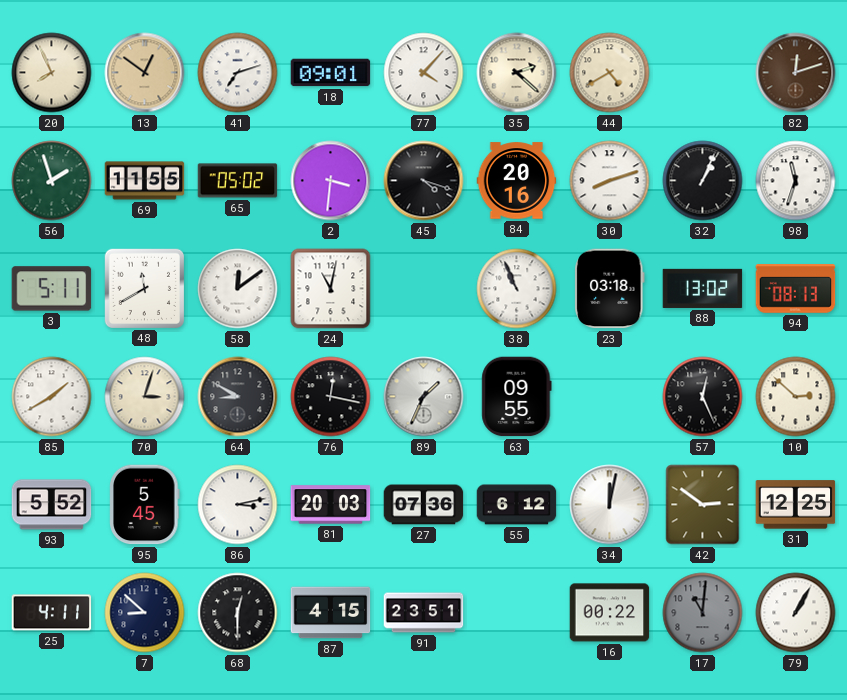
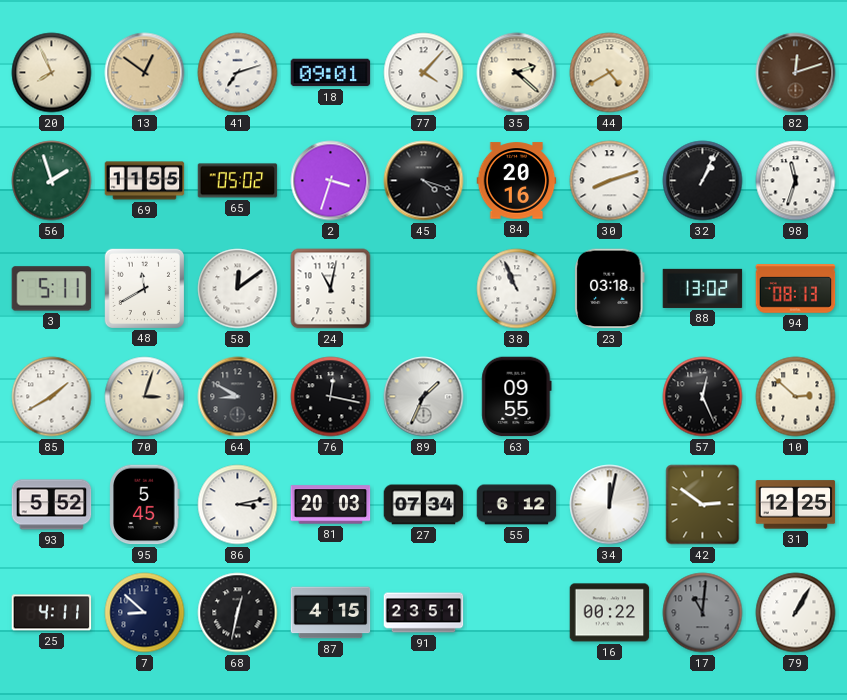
2: 3:31 -> 3:33 (331, 181)
27: 07:36 -> 07:34 (424, 505)
68: 12:30 -> 12:32 (238, 613)
